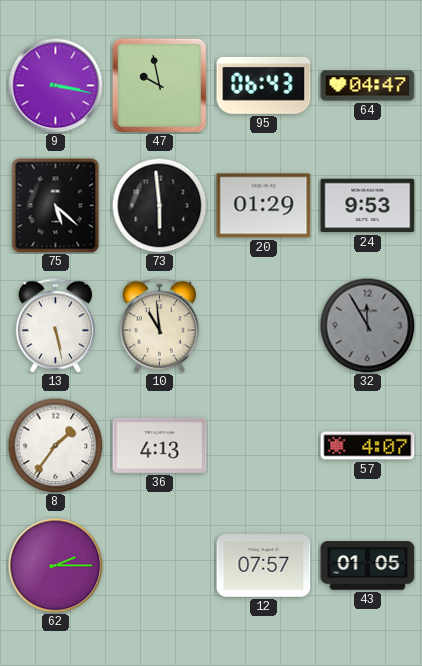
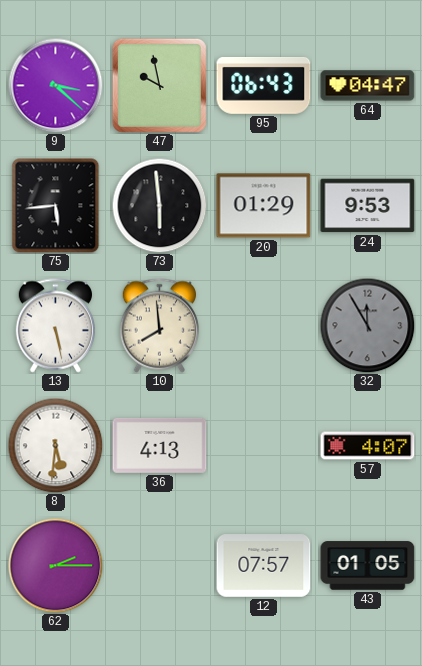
9: 3:17 -> 3:22 (55, 85)
75: 5:22 -> 5:44 (56, 206)
10: 10:59 -> 7:59 (159, 326)
8: 1:36 -> 5:31 (55, 445)
